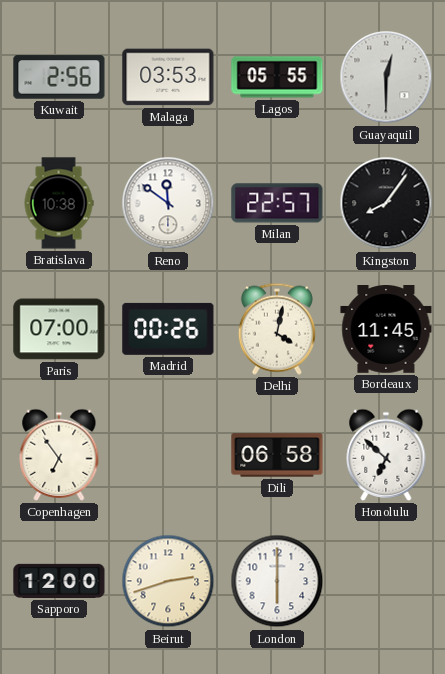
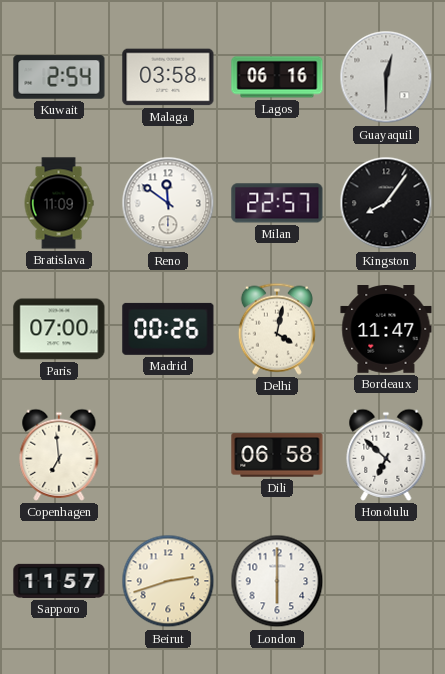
Kuwait: 2:56 -> 2:54 (59, 77)
Malaga: 03:53 -> 03:58 (168, 77)
Lagos: 05:55 -> 06:16 (277, 77)
Bratislava: 10:38 -> 11:09 (59, 203)
Bordeaux: 11:45 -> 11:47 (386, 330)
Copenhagen: 6:54 -> 6:59 (59, 455)
Sapporo: 12:00 -> 11:57 (59, 581)
